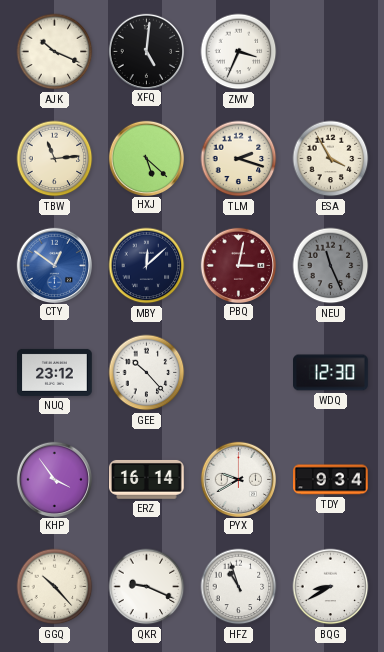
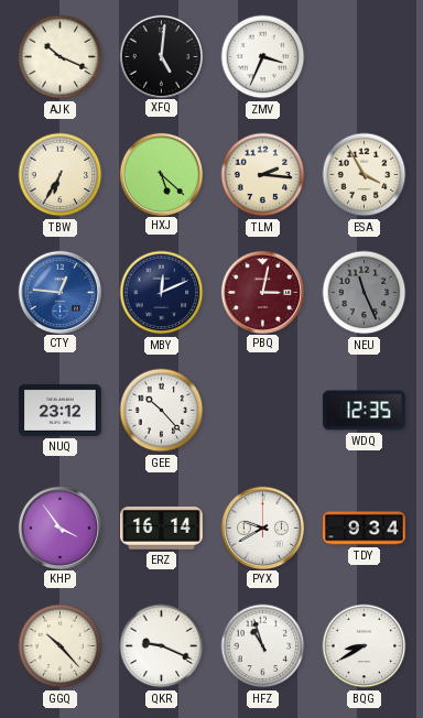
TBW: 11:14 -> 6:35 (61, 175)
TLM: 2:18 -> 2:16 (263, 175)
CTY: 12:51 -> 12:46 (59, 292)
MBY: 12:08 -> 12:11 (162, 293)
WDQ: 12:30 -> 12:35 (365, 411)
